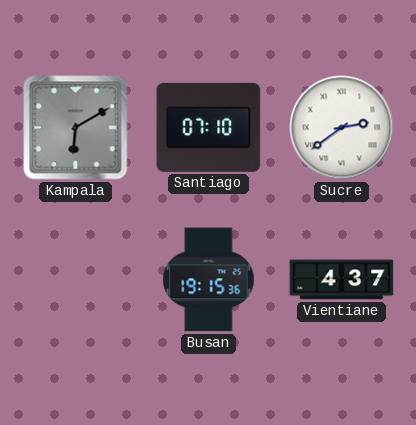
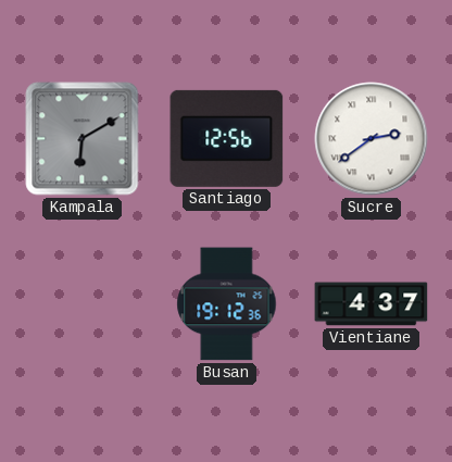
Santiago: 07:10 -> 12:56 (227, 138)
Busan: 19:15 -> 19:12 (227, 304)
